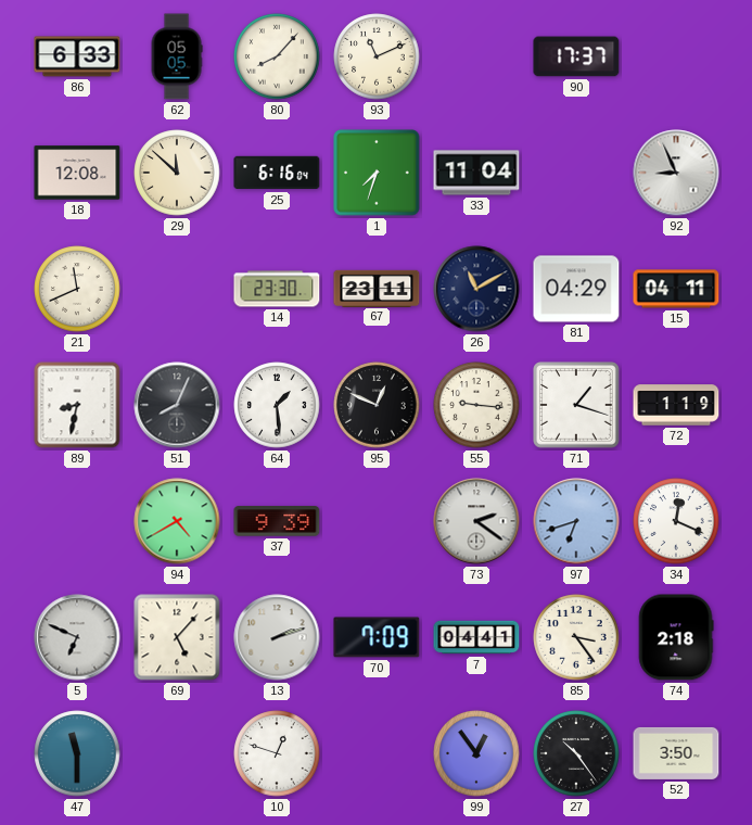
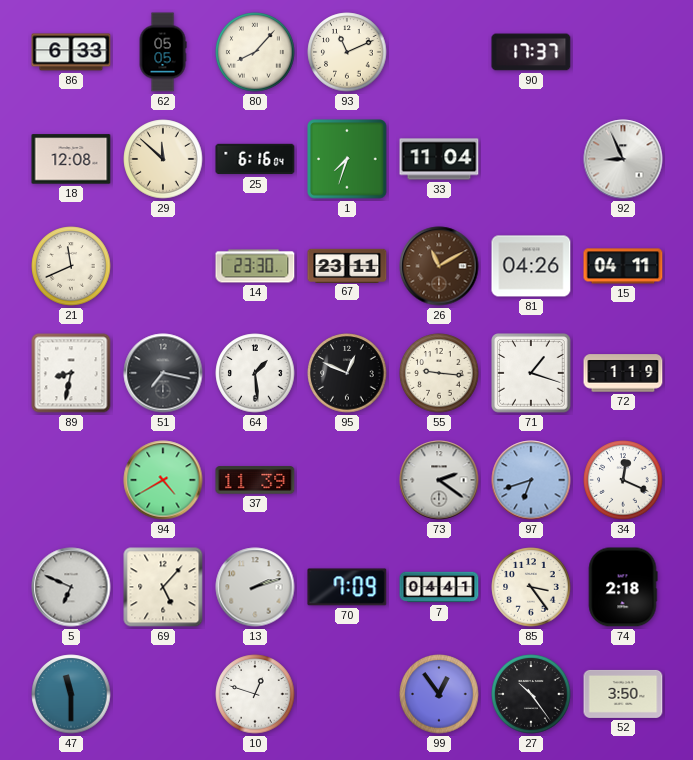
26 dial: navy -> brown (439, 266)
81: 04:29 -> 04:26 (531, 266)
51: 8:04 -> 7:17 (163, 373)
37: 9:39 -> 11:39 (255, 480)
